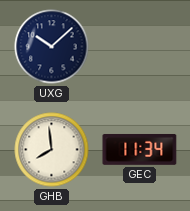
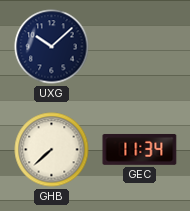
GHB: 7:59 -> 7:38 (52, 150)
